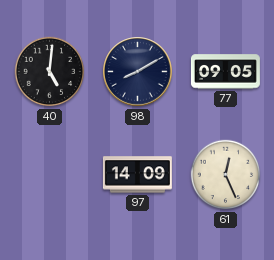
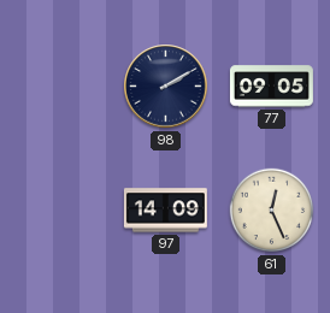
40: 5:01 -> none (50, 72)
98: 8:10 -> 2:10 (166, 87)
